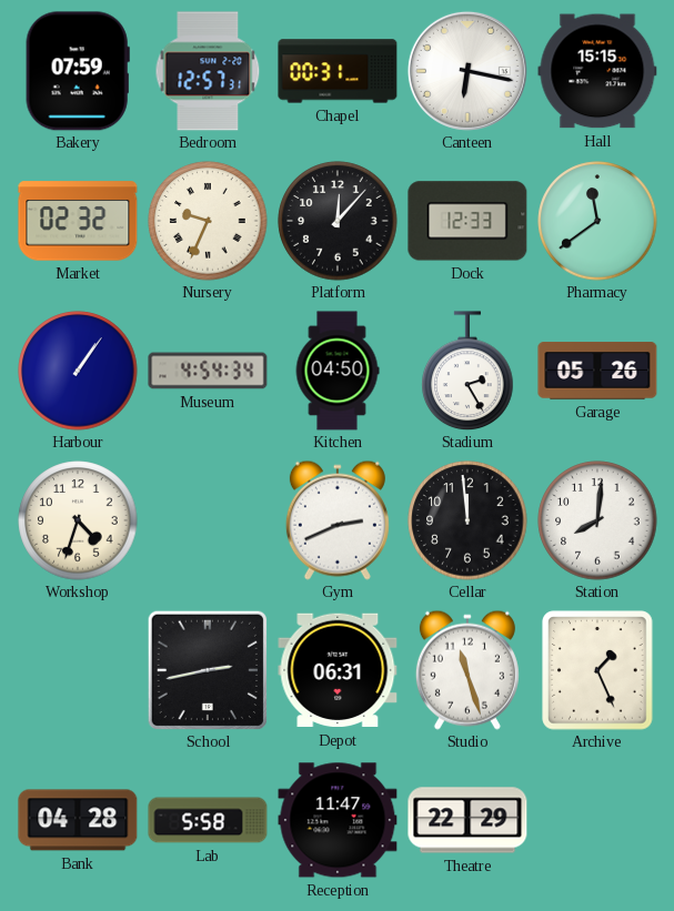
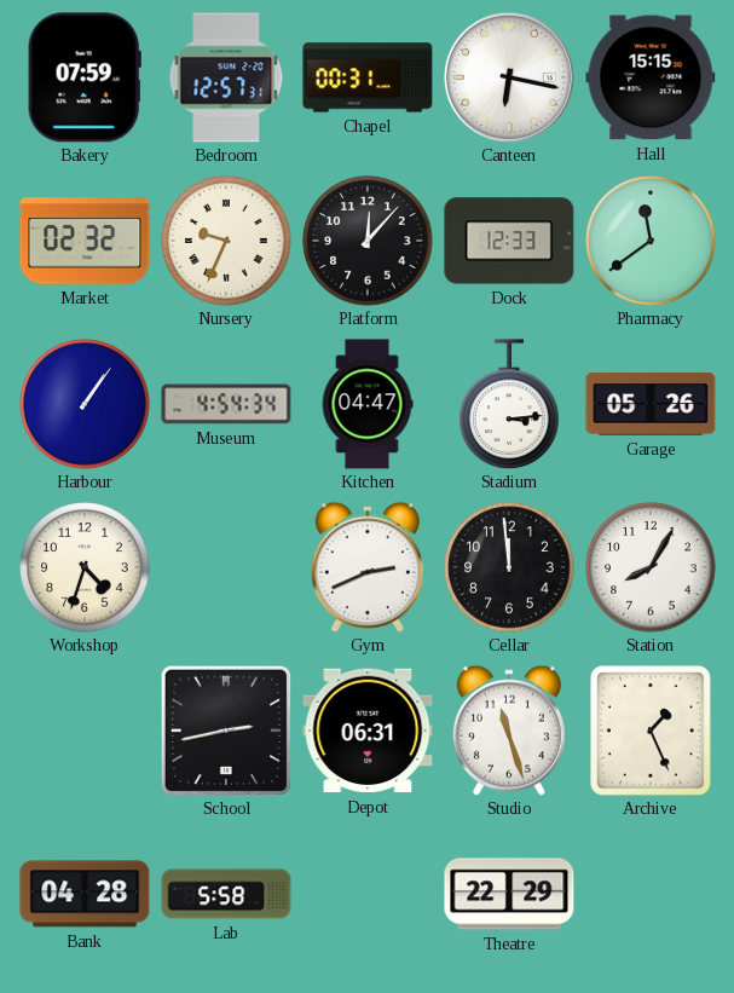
Kitchen: 04:50 -> 04:47 (368, 404)
Stadium: 2:25 -> 3:14 (509, 404)
Station: 8:01 -> 8:05 (651, 567)
Reception: 11:47 -> none (338, 820)
